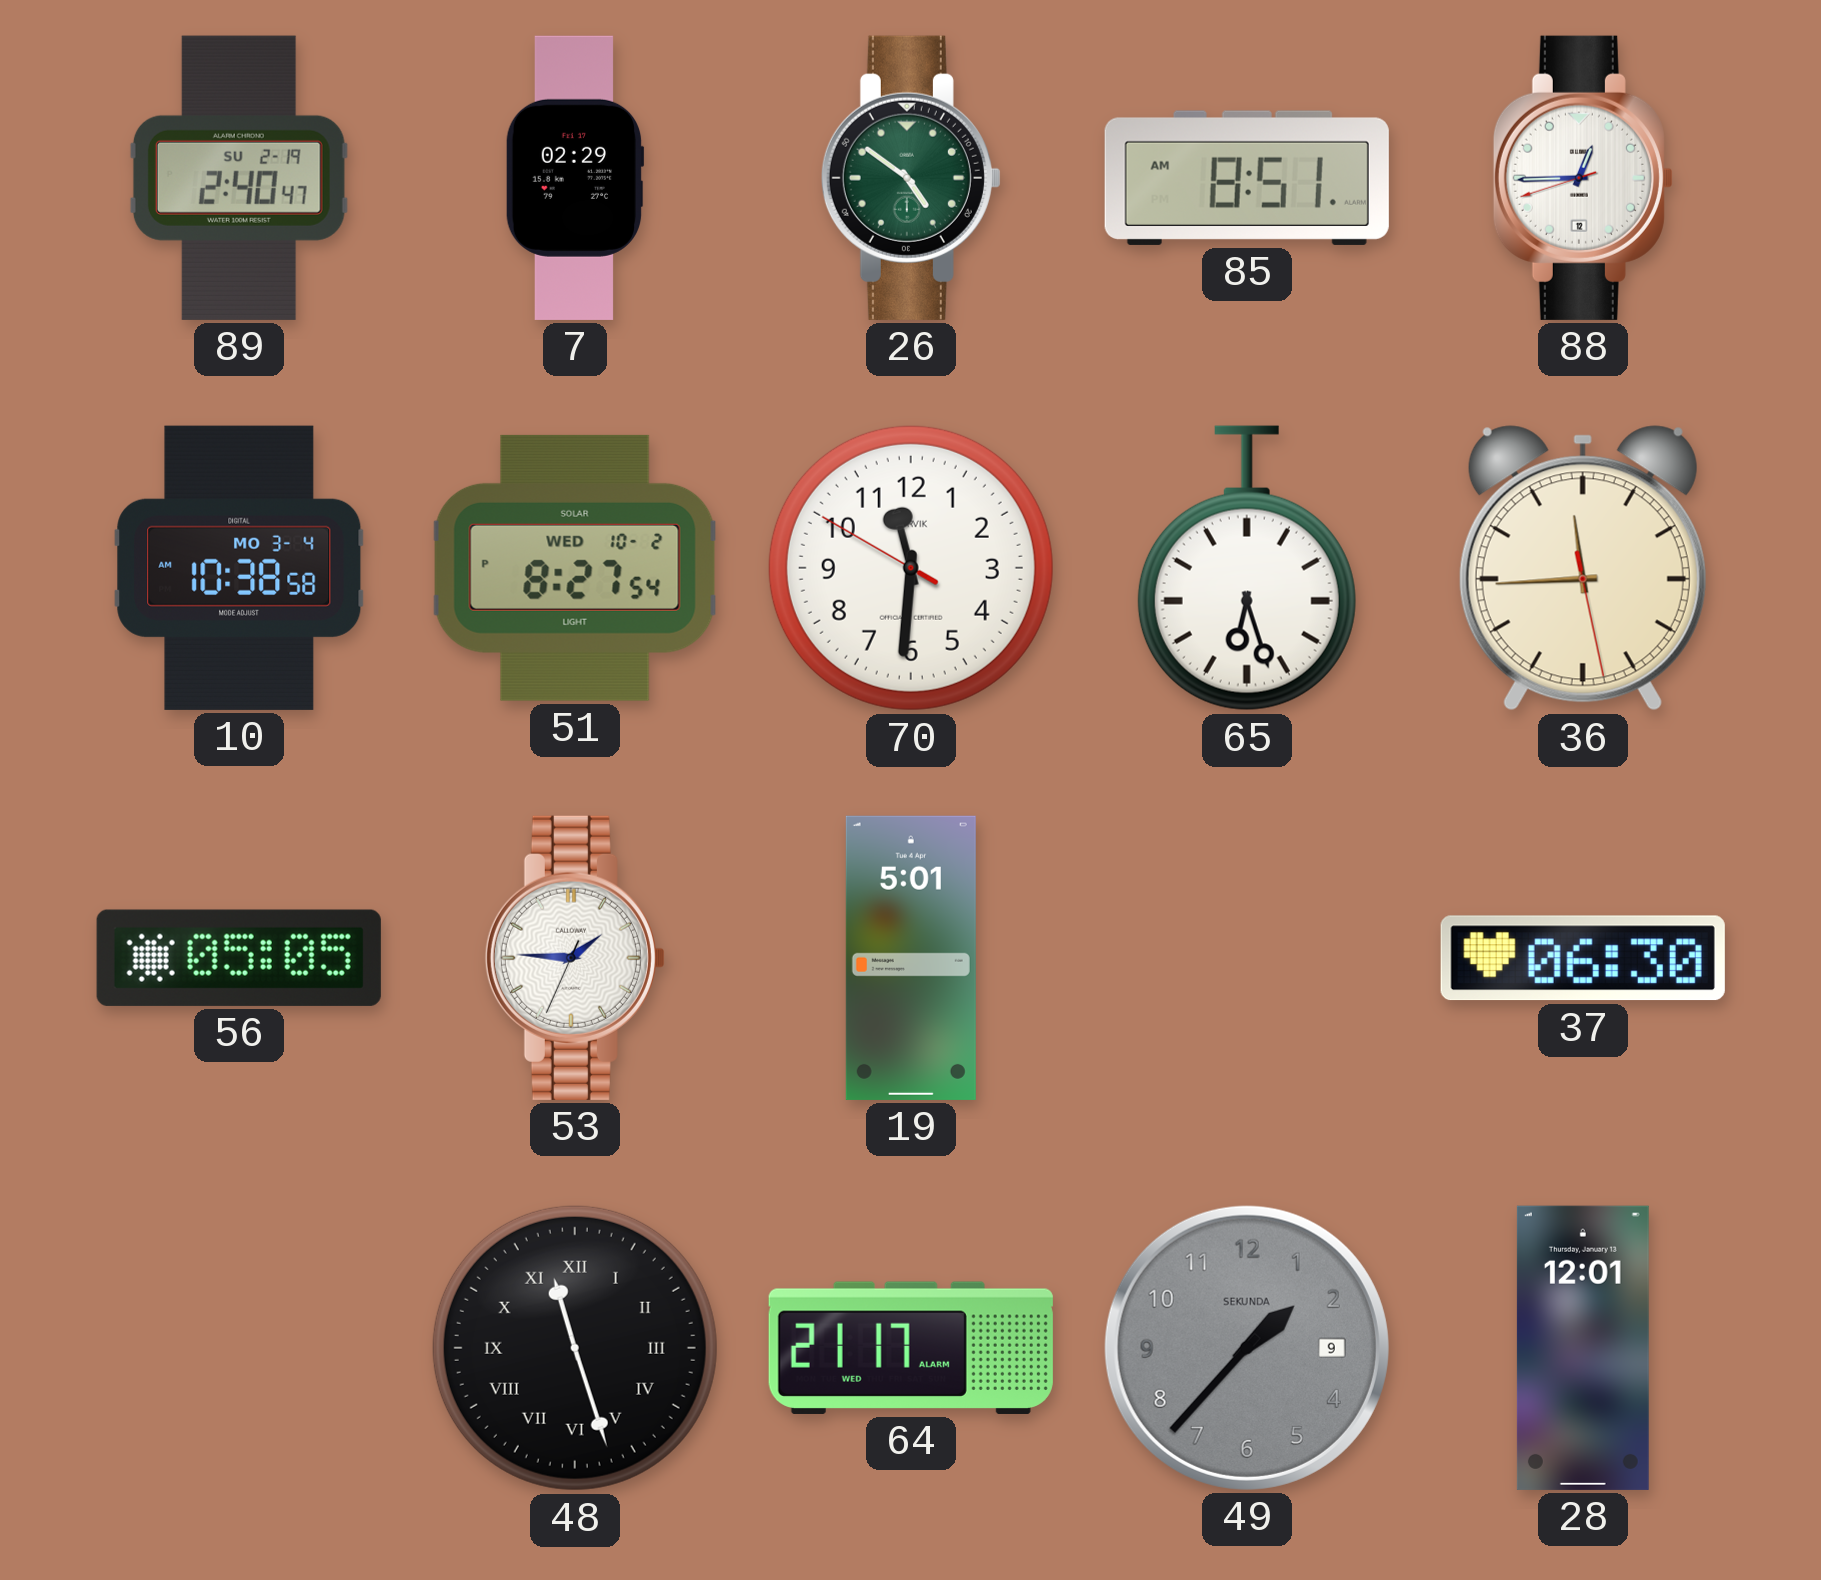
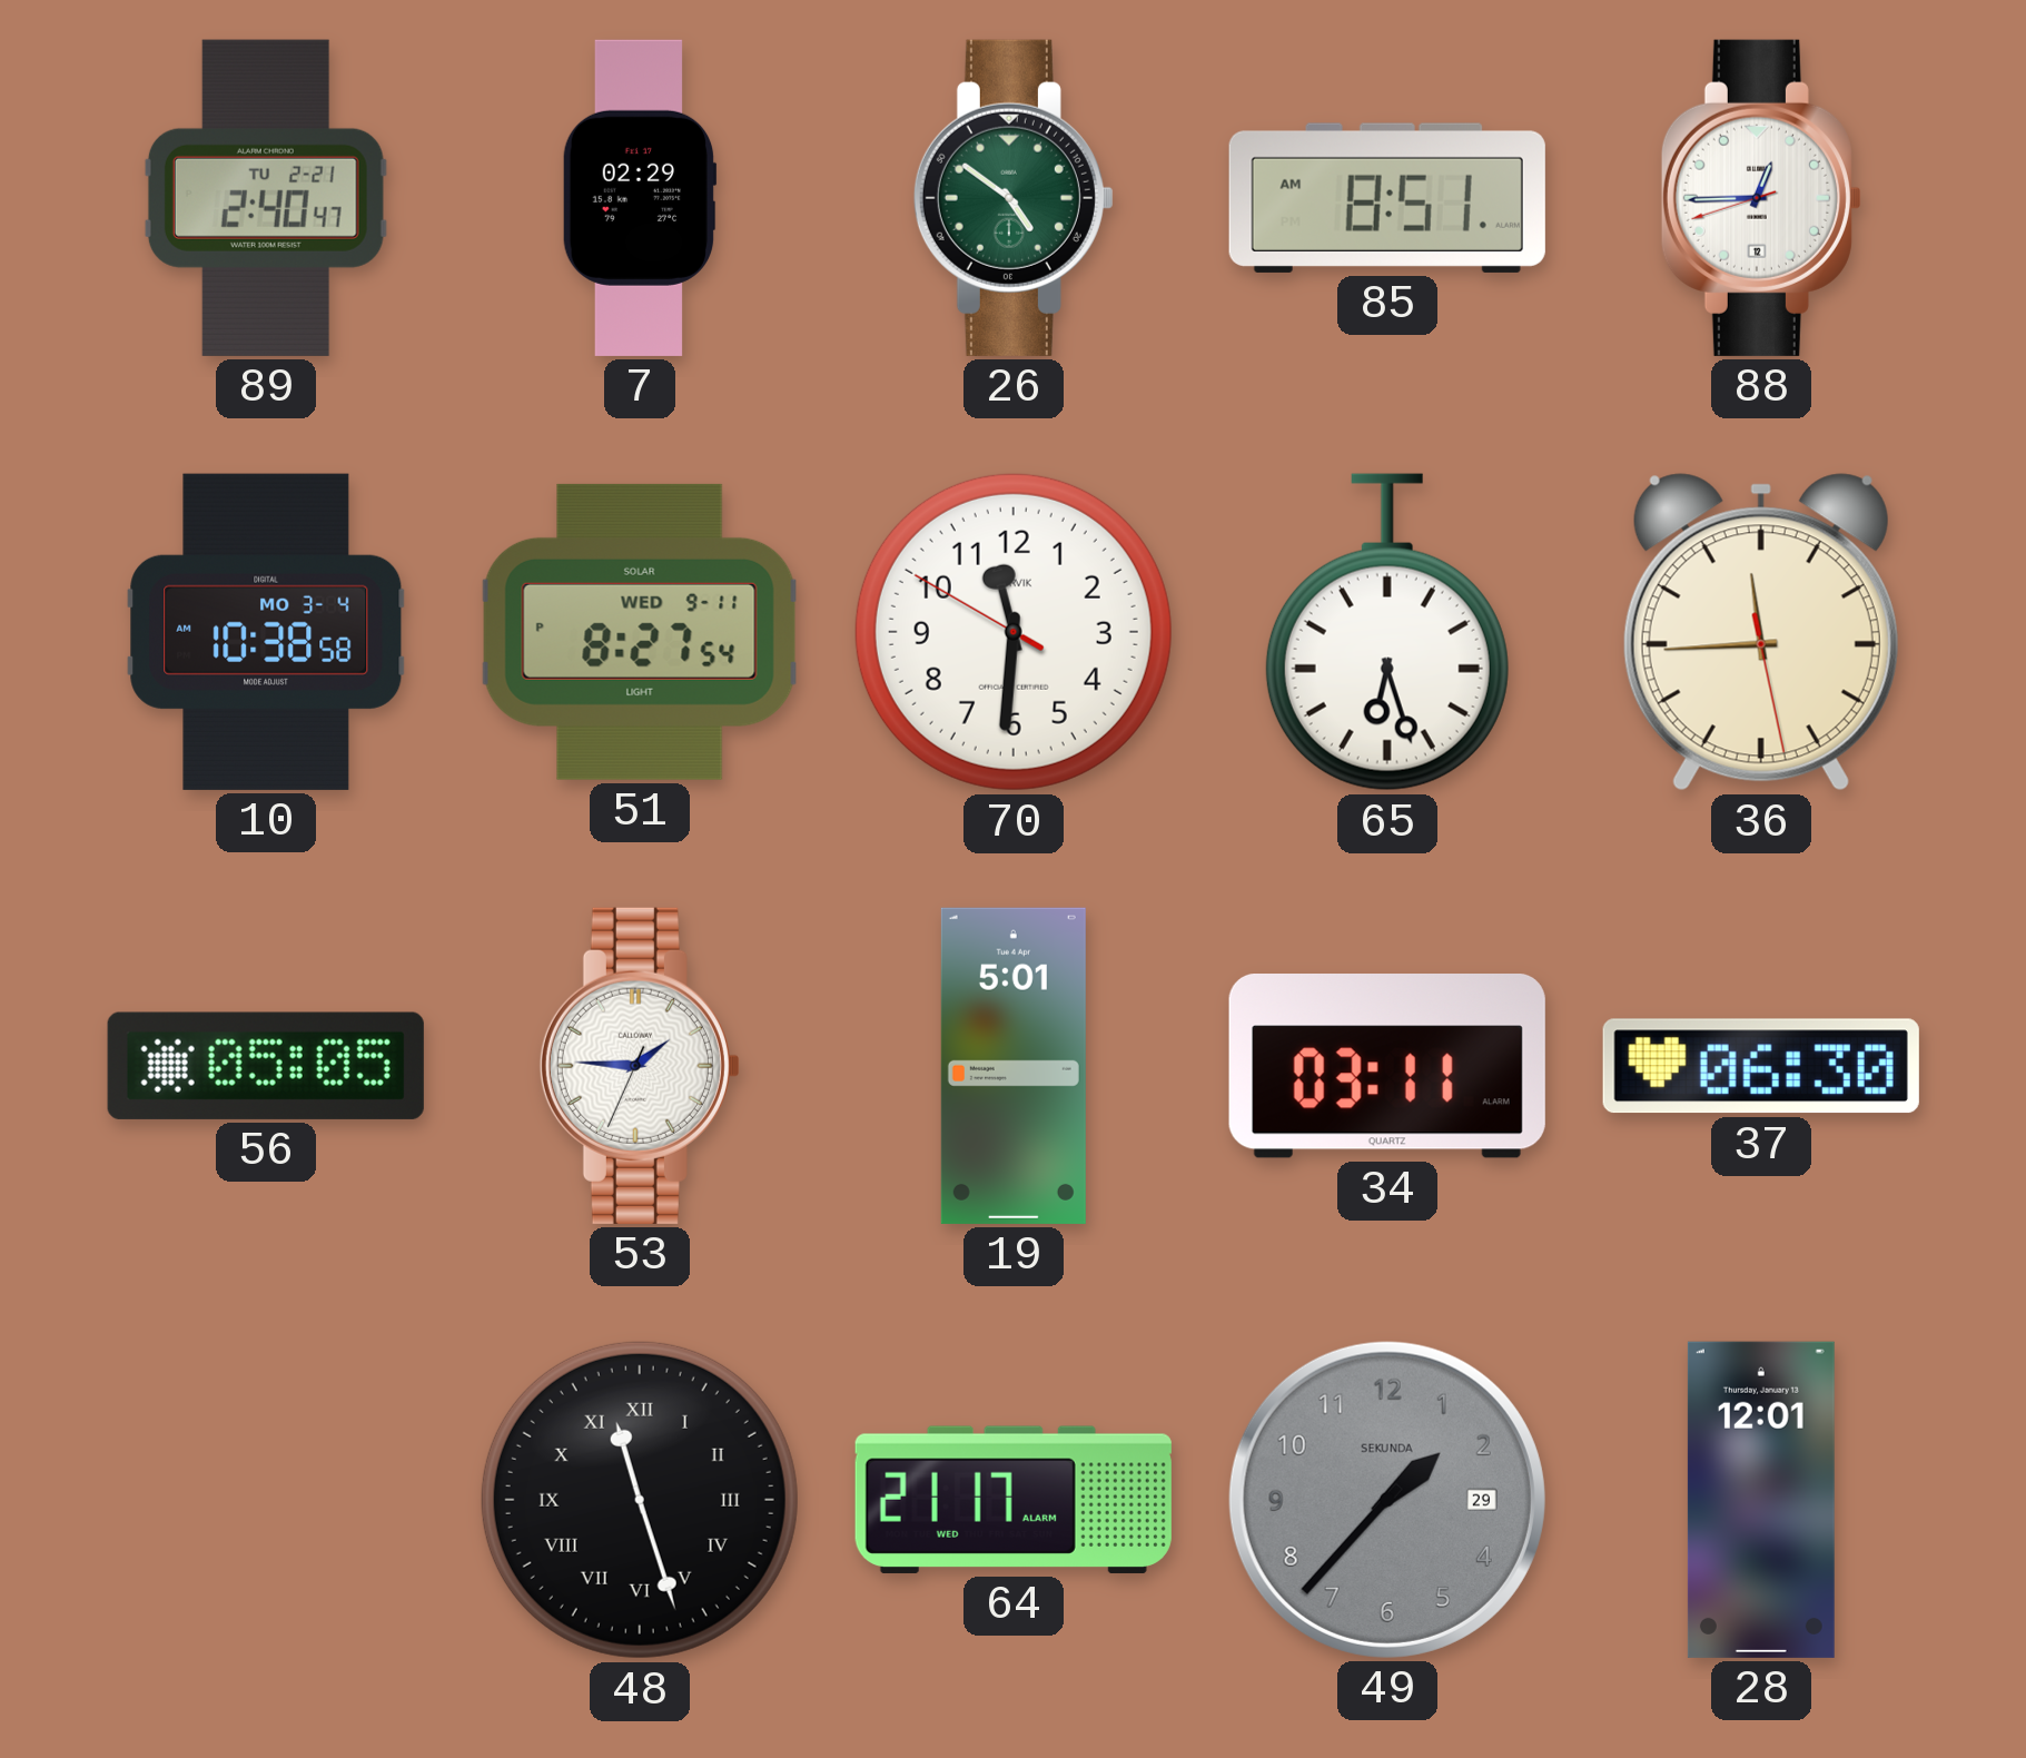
89 date: SU 2-19 -> TU 2-21 (266, 198)
51 date: WED 10-2 -> WED 9-11 (640, 632)
34: none -> 03:11 (1387, 1067)
49 date: 9 -> 29 (1387, 1500)
